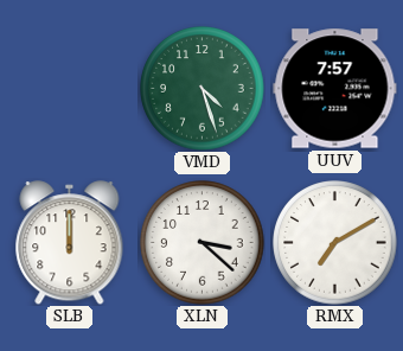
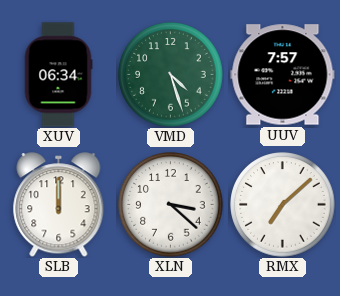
XUV: none -> 06:34 (58, 75)
RMX: 7:10 -> 7:08 (283, 205)
